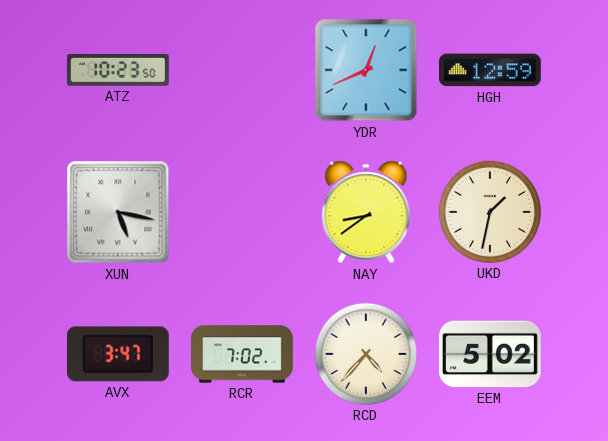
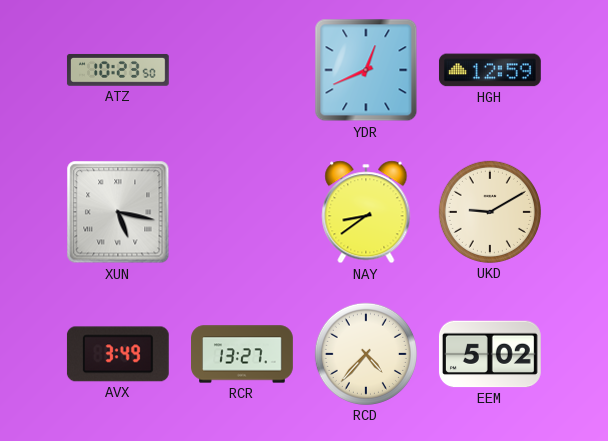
UKD: 1:32 -> 9:10 (490, 212)
AVX: 3:47 -> 3:49 (118, 354)
RCR: 7:02 -> 13:27 (243, 354)
